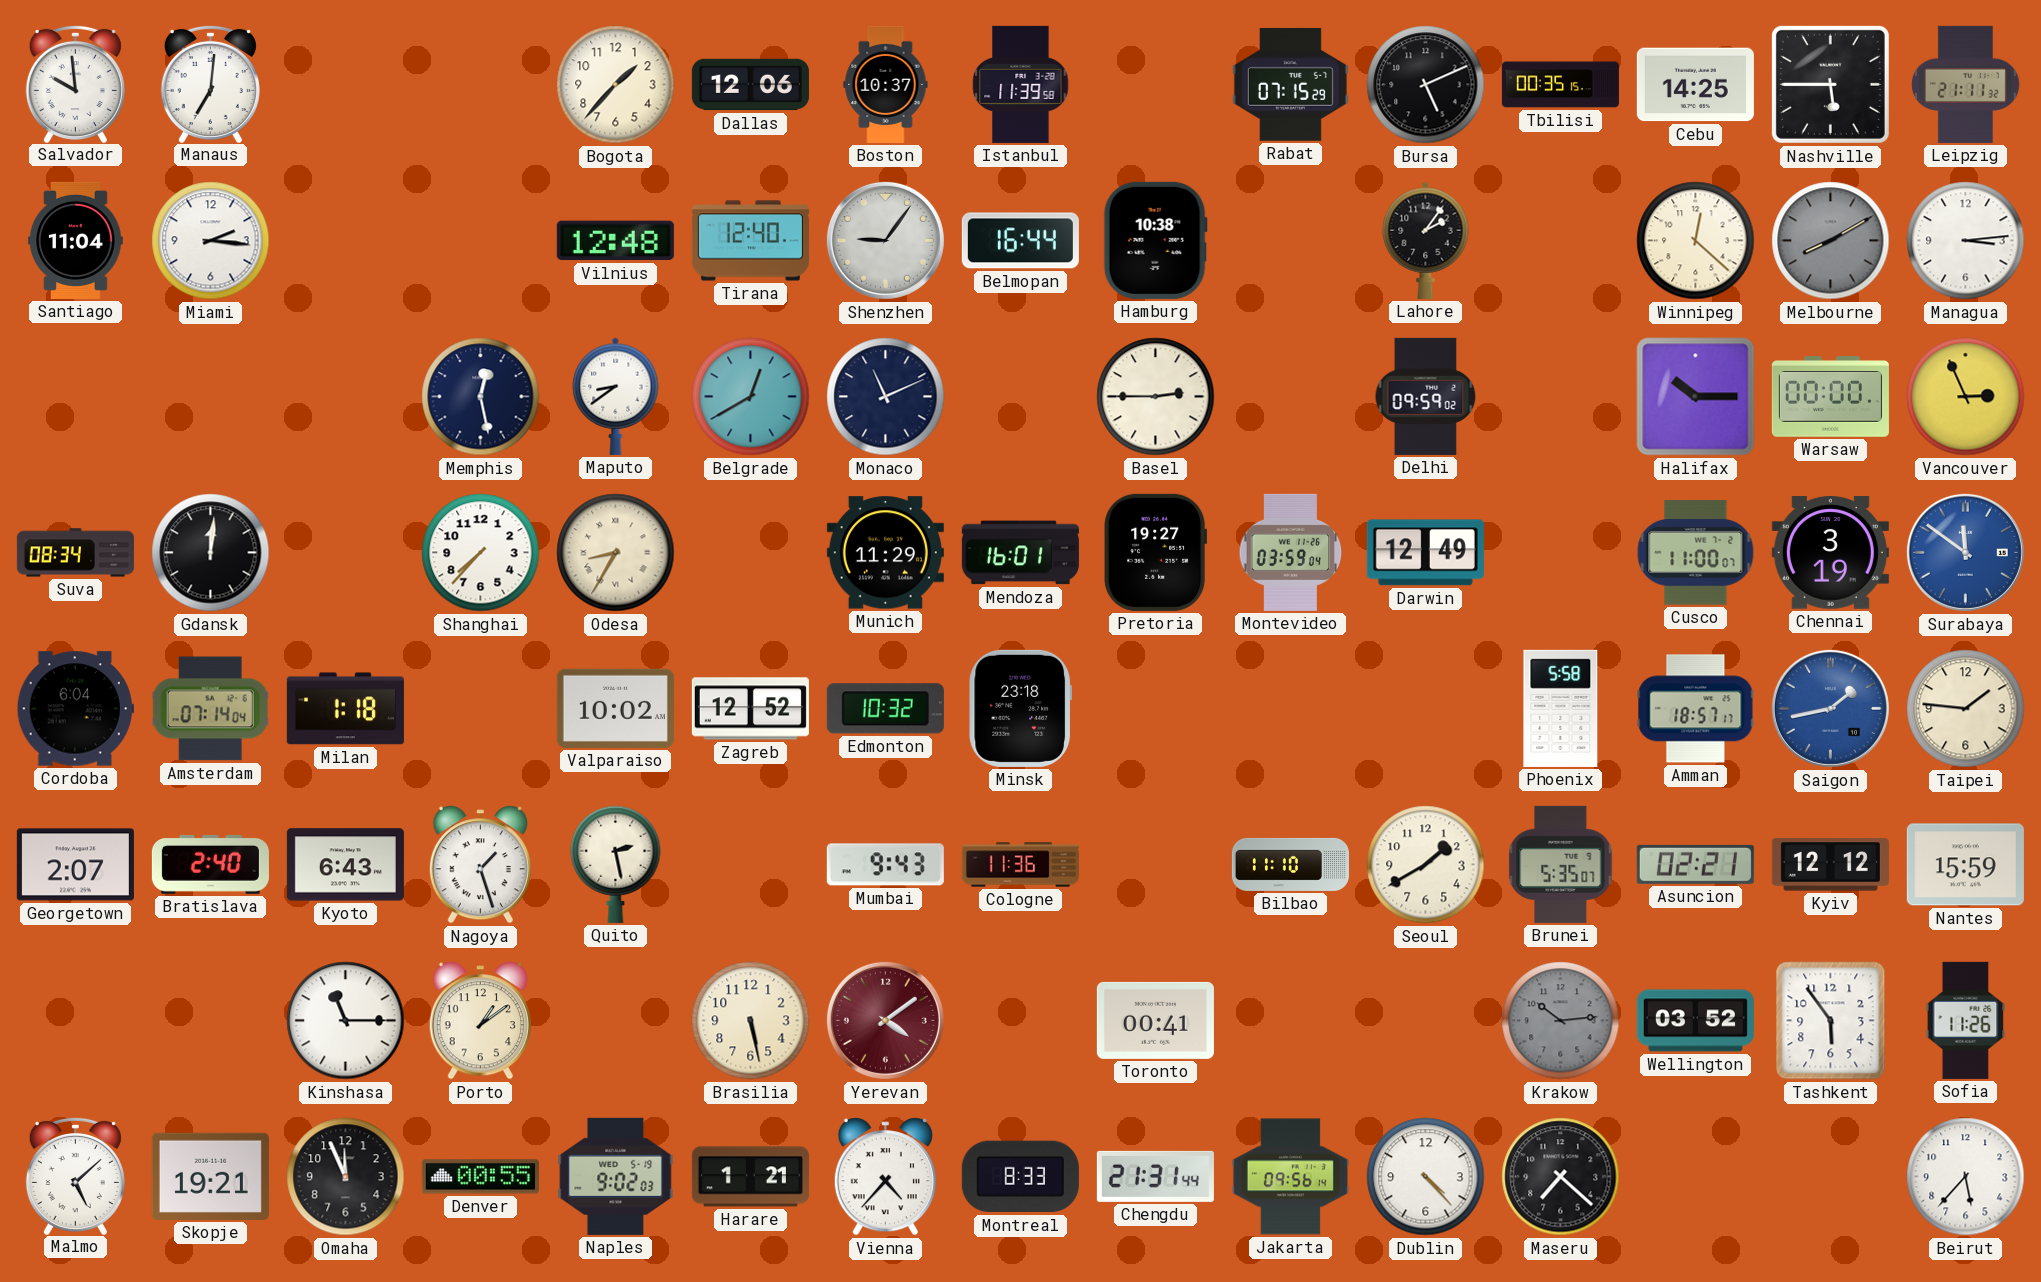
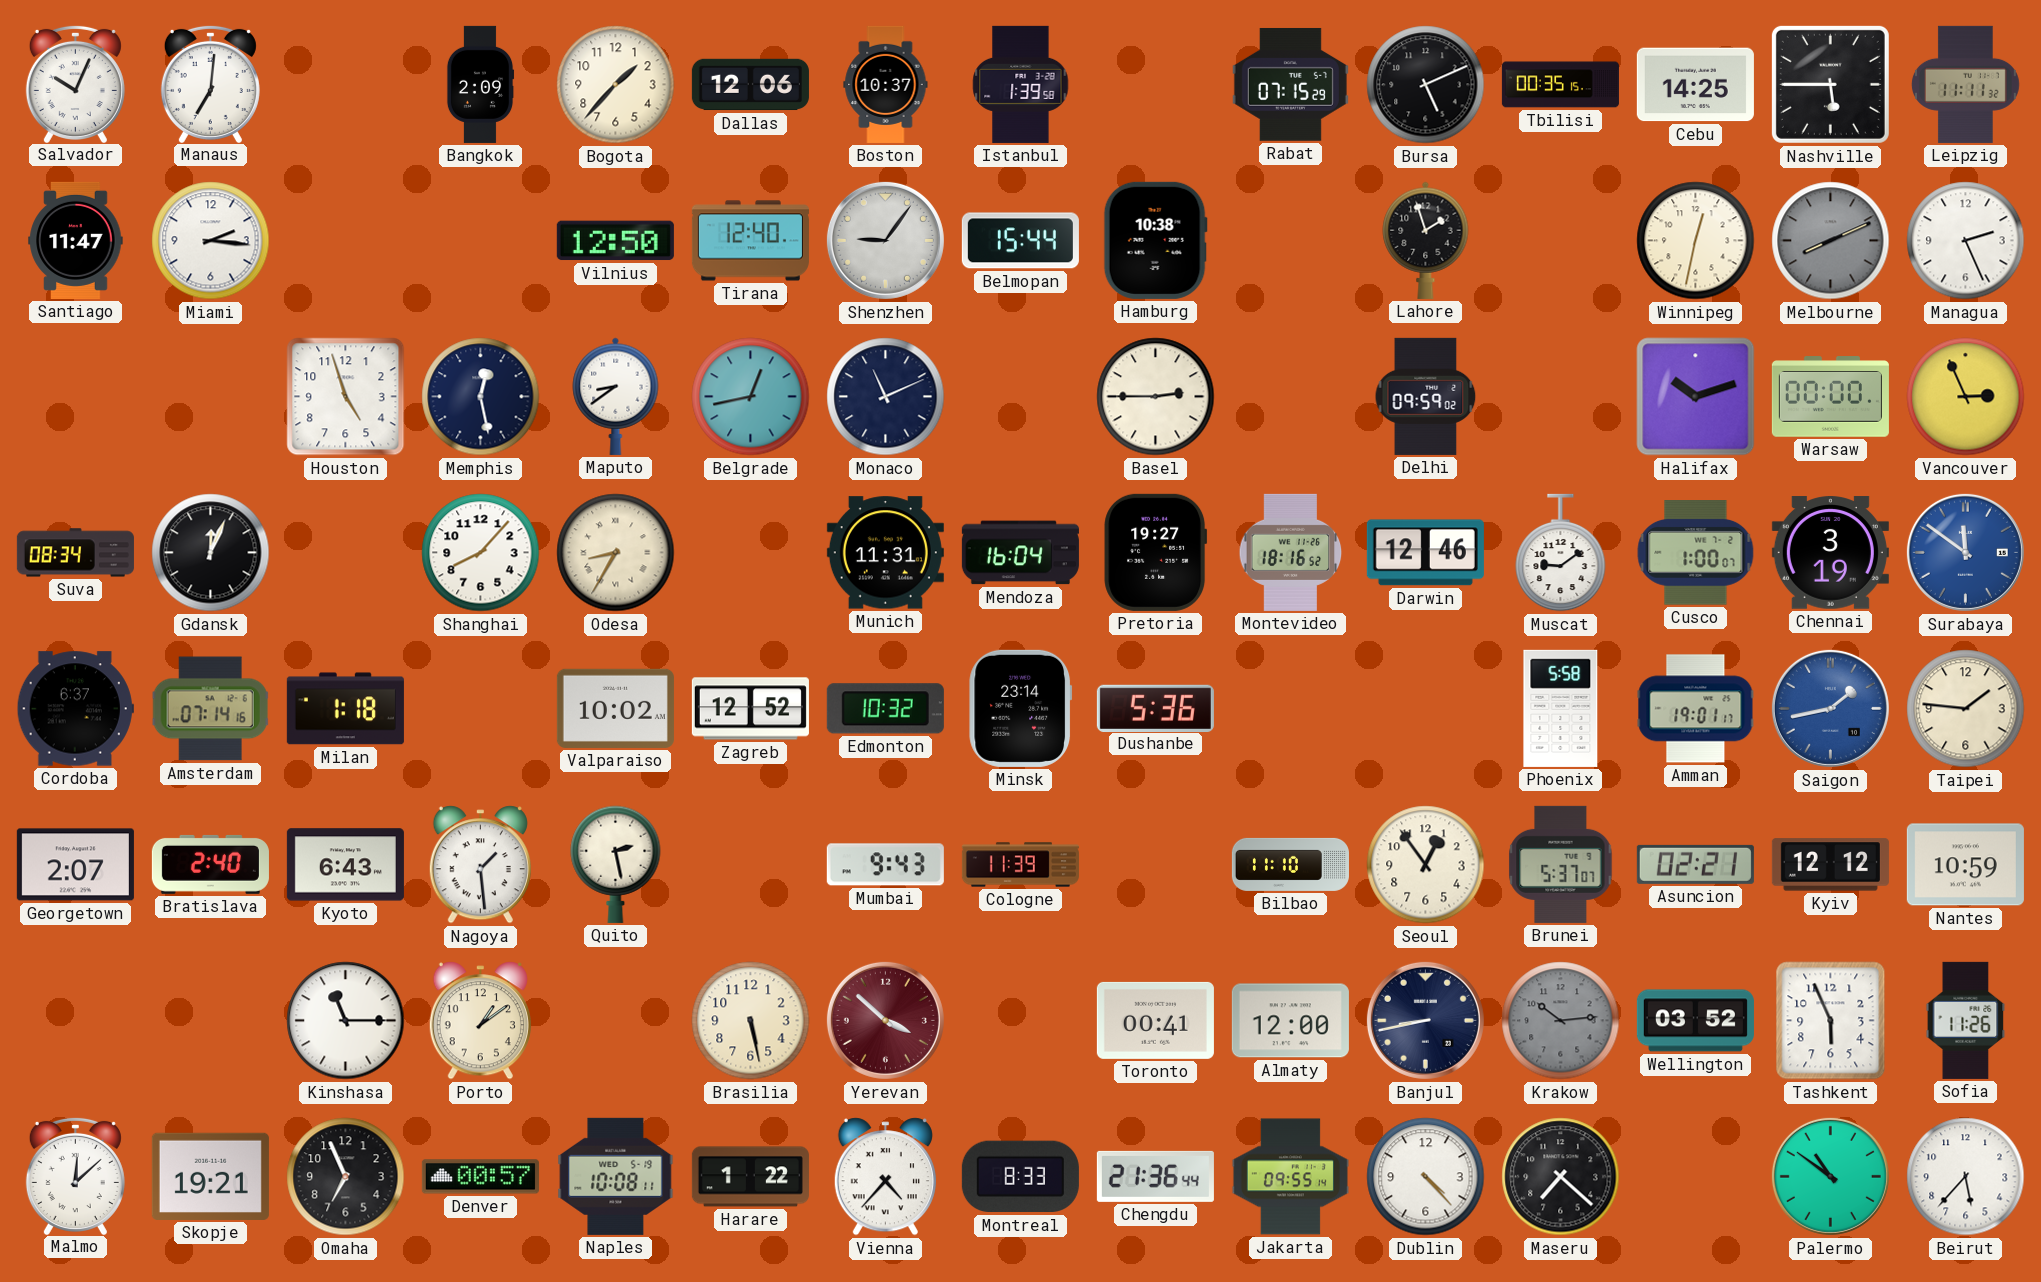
Salvador: 9:59 -> 10:04 (75, 83)
Bangkok: none -> 2:09 (480, 84)
Istanbul: 11:39 -> 1:39 (1021, 84)
Leipzig: 21:11 -> 11:11 (1965, 84)
Santiago: 11:04 -> 11:47 (76, 240)
Vilnius: 12:48 -> 12:50 (615, 241)
Belmopan: 16:44 -> 15:44 (1020, 241)
Lahore: 2:06 -> 1:57 (1426, 240)
Winnipeg: 12:22 -> 12:32 (1696, 241)
Melbourne: 8:10 -> 8:11 (1831, 241)
Managua: 3:14 -> 2:26 (1966, 241)
Houston: none -> 4:57 (346, 397)
Belgrade: 12:40 -> 12:43 (751, 397)
Halifax: 10:15 -> 10:12 (1696, 397)
Gdansk: 12:01 -> 12:04 (211, 553)
Shanghai: 7:37 -> 8:07 (481, 553)
Munich: 11:29 -> 11:31 (885, 553)
Mendoza: 16:01 -> 16:04 (1020, 553)
Montevideo: 03:59 -> 18:16 (1291, 552)
Darwin: 12:49 -> 12:46 (1425, 553)
Muscat: none -> 9:09 (1561, 553)
Cusco: 11:00 -> 1:00 (1696, 553)
Cordoba: 6:04 -> 6:37 (75, 709)
Amsterdam: 07:14:04 -> 07:14:16 (211, 709)
Minsk: 23:18 -> 23:14 (1021, 708)
Dushanbe: none -> 5:36 (1155, 708)
Amman: 18:57 -> 19:01 (1696, 709)
Nagoya: 1:27 -> 1:29 (480, 865)
Cologne: 11:36 -> 11:39 (1020, 865)
Seoul: 1:40 -> 12:54 (1426, 865)
Brunei: 5:35 -> 5:37 (1561, 864)
Nantes: 15:59 -> 10:59 (1965, 865)
Yerevan: 4:09 -> 3:52 (885, 1020)
Almaty: none -> 12:00 (1290, 1021)
Banjul: none -> 8:43 (1425, 1020)
Tashkent: 5:54 -> 5:56 (1831, 1021)
Malmo: 5:08 -> 12:08 (75, 1175)
Omaha: 11:56 -> 6:56 (346, 1177)
Denver: 00:55 -> 00:57 (480, 1177)
Naples: 9:02 -> 10:08 (616, 1176)
Harare: 1:21 -> 1:22 (750, 1177)
Chengdu: 21:31 -> 21:36 (1155, 1176)
Jakarta: 09:56 -> 09:55 (1290, 1177)
Palermo: none -> 10:51 (1830, 1176)
